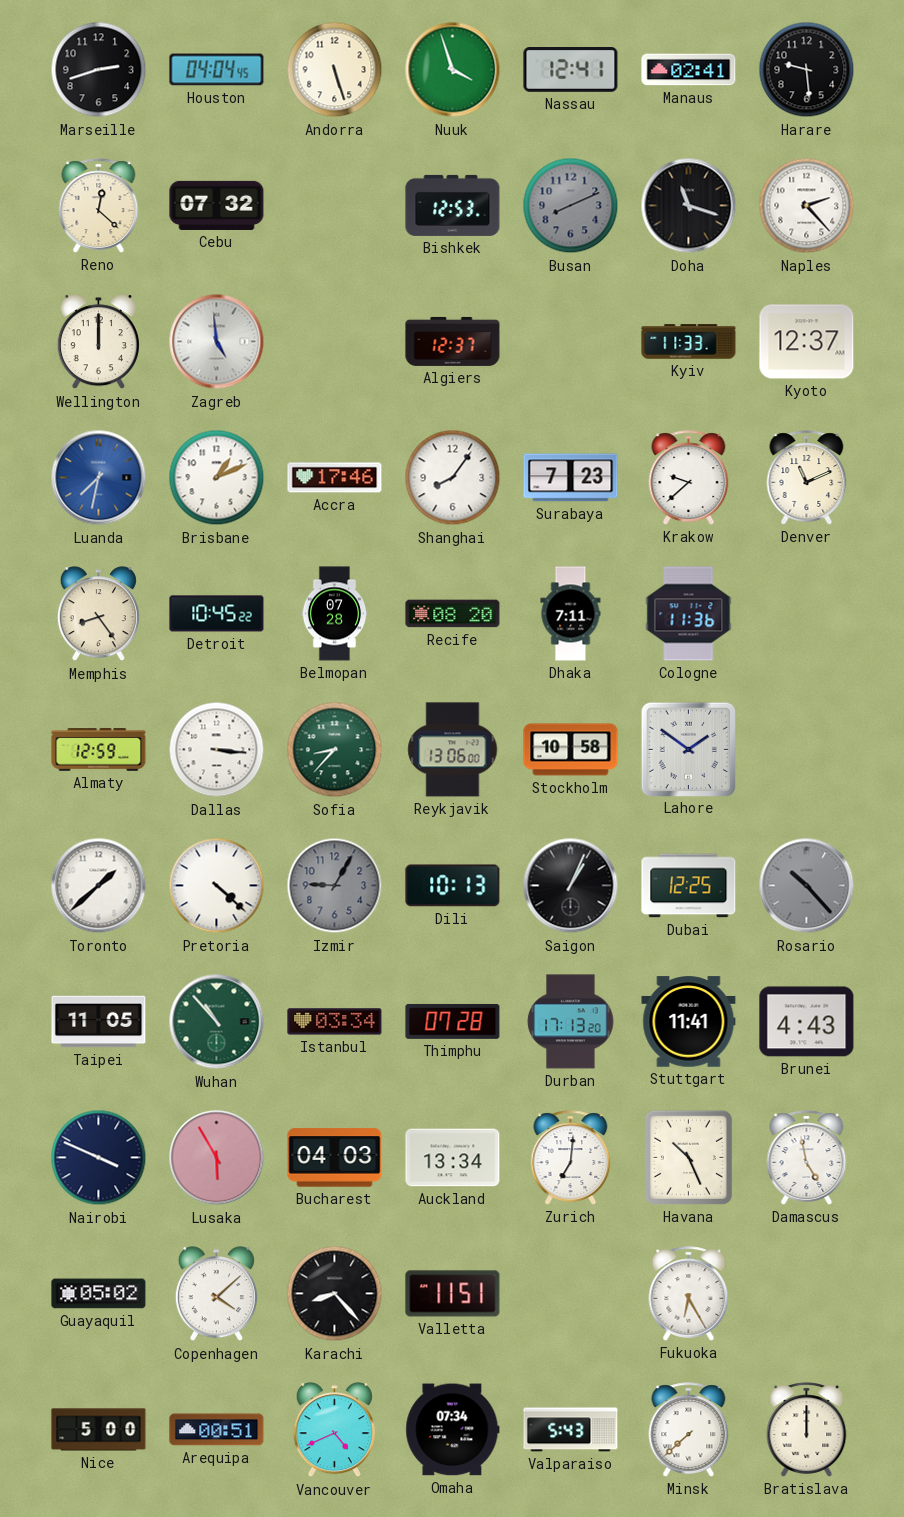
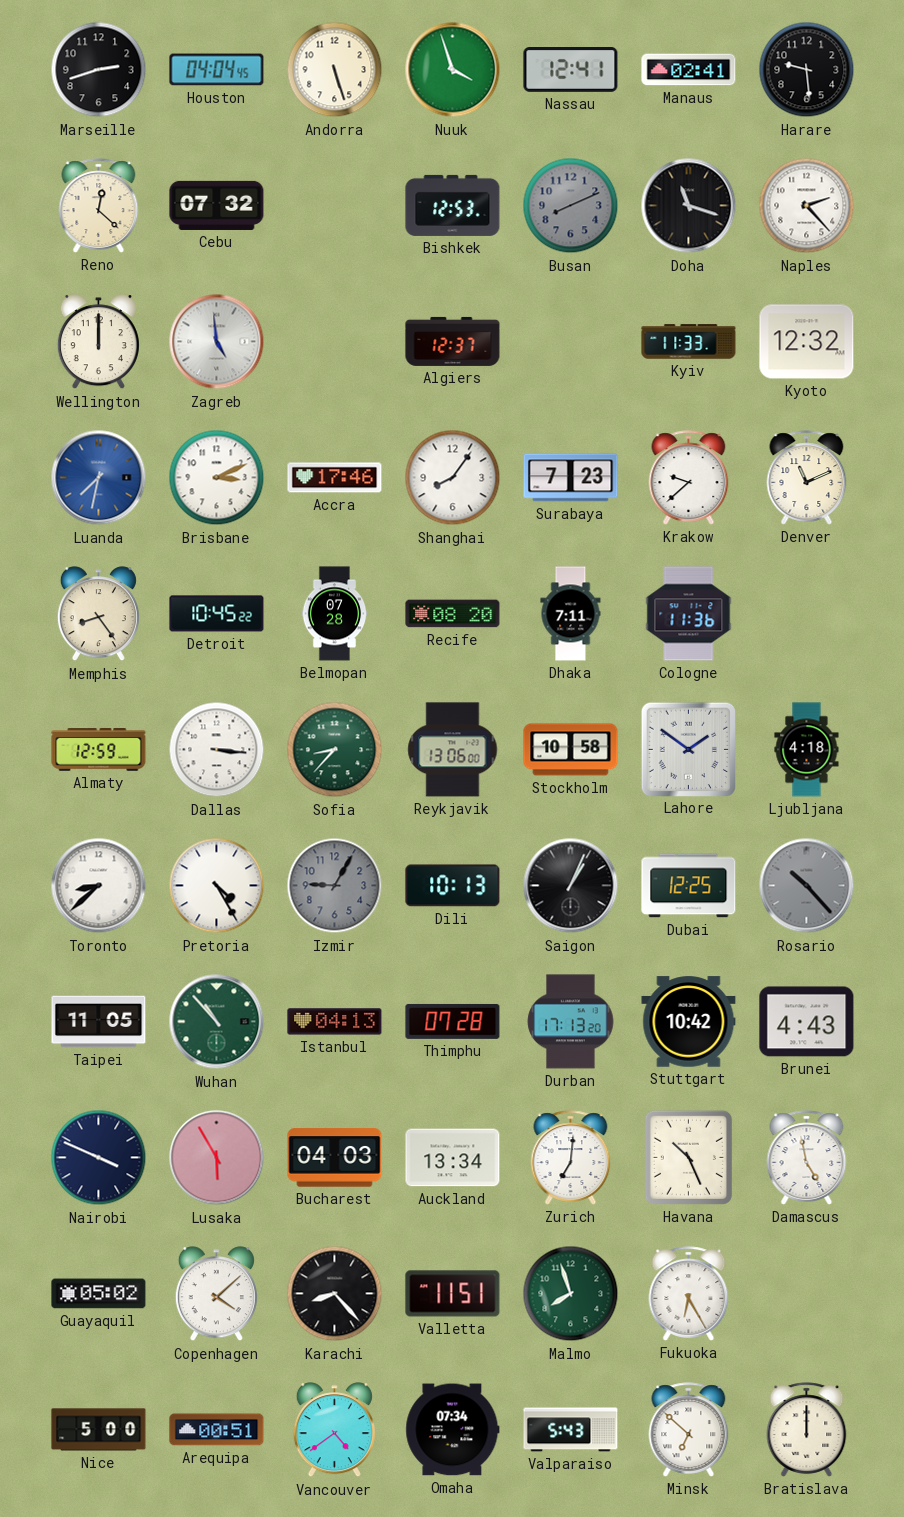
Kyoto: 12:37 -> 12:32 (807, 342)
Brisbane: 1:11 -> 3:11 (217, 478)
Ljubljana: none -> 4:18 (807, 750)
Toronto: 1:38 -> 8:38 (99, 886)
Pretoria: 4:22 -> 4:25 (217, 886)
Istanbul: 03:34 -> 04:13 (335, 1022)
Stuttgart: 11:41 -> 10:42 (689, 1022)
Malmo: none -> 7:57 (571, 1294)
Vancouver: 4:41 -> 4:39 (334, 1430)
Minsk: 7:38 -> 6:52 (689, 1430)
